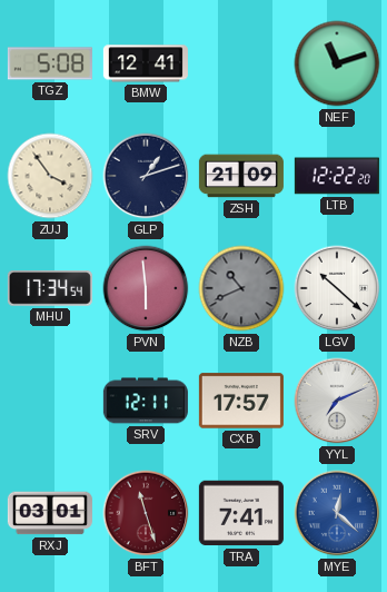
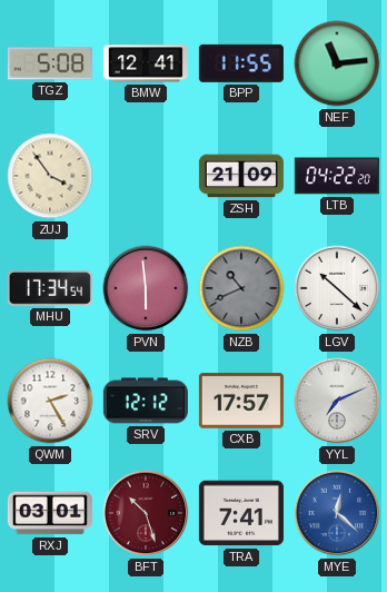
BPP: none -> 11:55 (241, 63)
NEF: 11:12 -> 11:14 (337, 63)
GLP: 1:12 -> none (146, 176)
LTB: 12:22 -> 04:22 (337, 176)
QWM: none -> 2:25 (50, 401)
SRV: 12:11 -> 12:12 (146, 401)
BFT: 11:27 -> 10:27 (146, 513)
